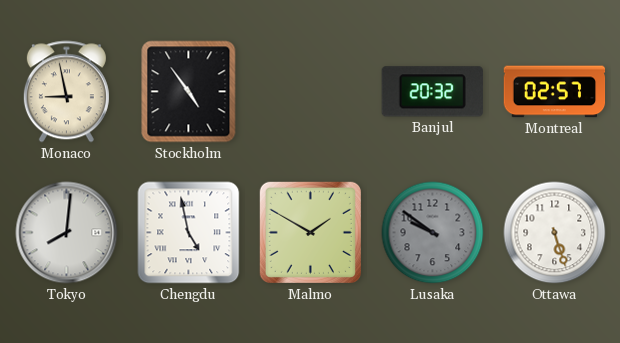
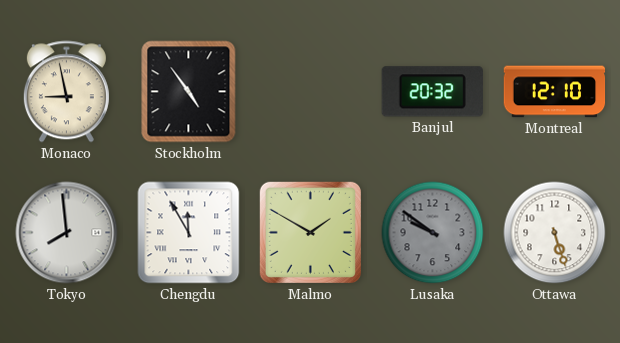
Montreal: 02:57 -> 12:10 (555, 92)
Tokyo: 8:01 -> 7:59 (67, 233)
Chengdu: 4:58 -> 11:55 (189, 233)
